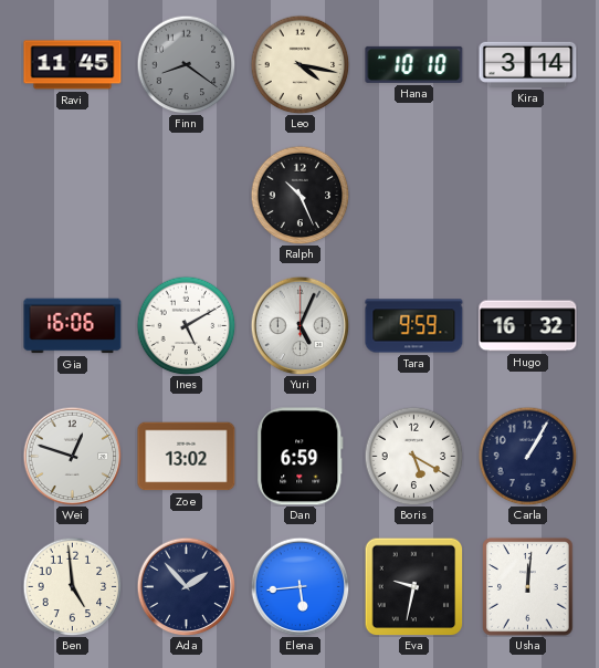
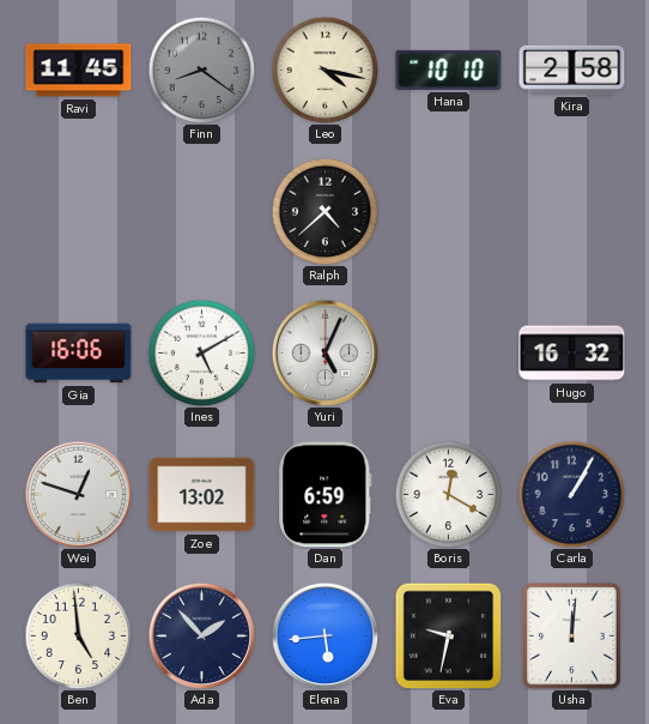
Kira: 3:14 -> 2:58 (572, 70)
Ralph: 10:26 -> 4:38 (324, 211)
Tara: 9:59 -> none (414, 326)
Boris: 5:20 -> 12:20 (448, 494)
